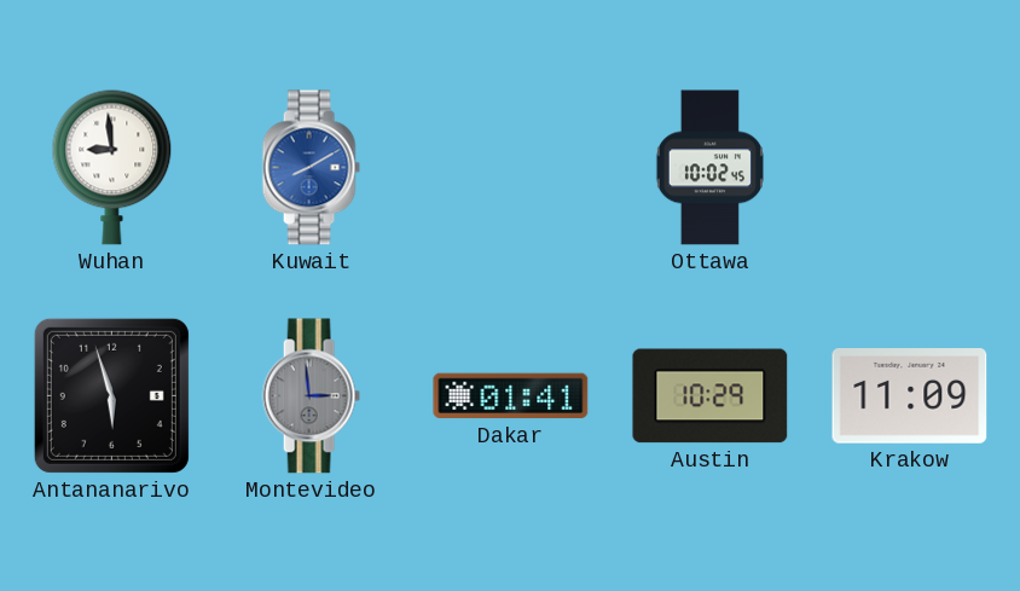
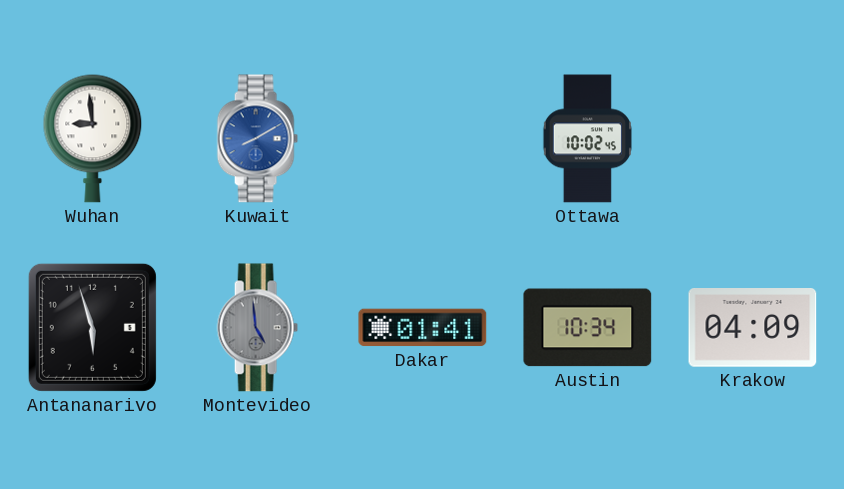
Montevideo: 2:59 -> 4:59 (257, 328)
Austin: 10:29 -> 10:34 (588, 328)
Krakow: 11:09 -> 04:09 (753, 328)
